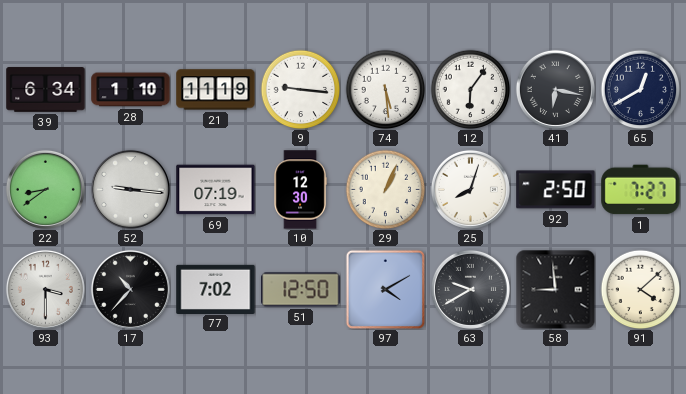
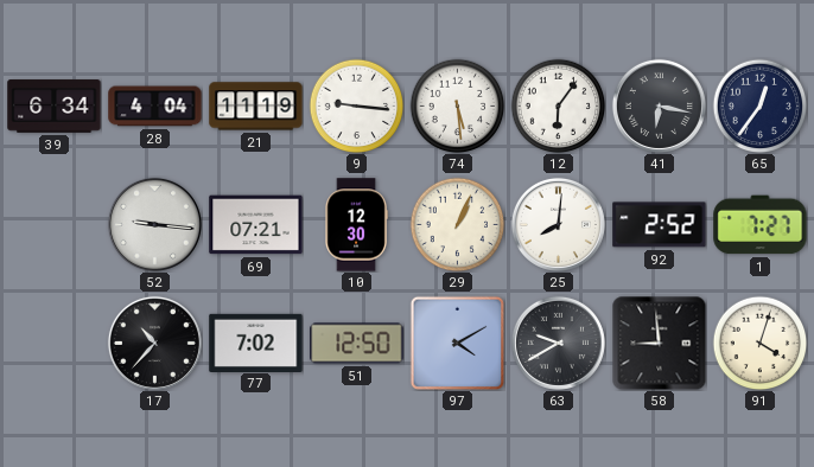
28: 1:10 -> 4:04 (155, 107)
65: 12:40 -> 12:36 (759, 105)
22: 8:39 -> none (45, 189)
69: 07:19 -> 07:21 (256, 225)
25: 8:03 -> 8:01 (558, 224)
92: 2:50 -> 2:52 (660, 225)
93: 3:30 -> none (45, 289)
91: 4:08 -> 4:03 (759, 343)
